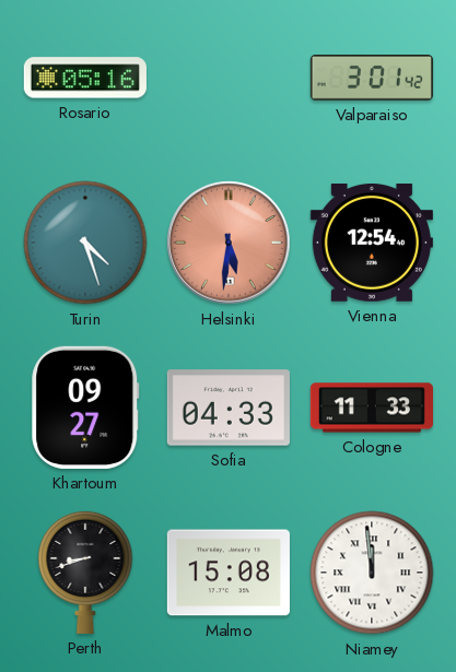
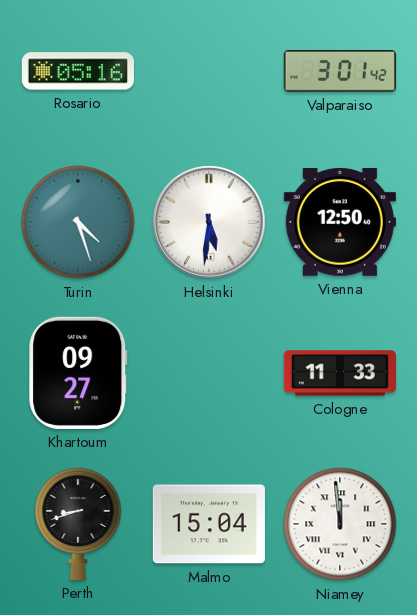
Helsinki dial: salmon -> white (209, 222)
Vienna: 12:54 -> 12:50 (340, 222)
Sofia: 04:33 -> none (229, 408)
Malmo: 15:08 -> 15:04 (209, 524)
